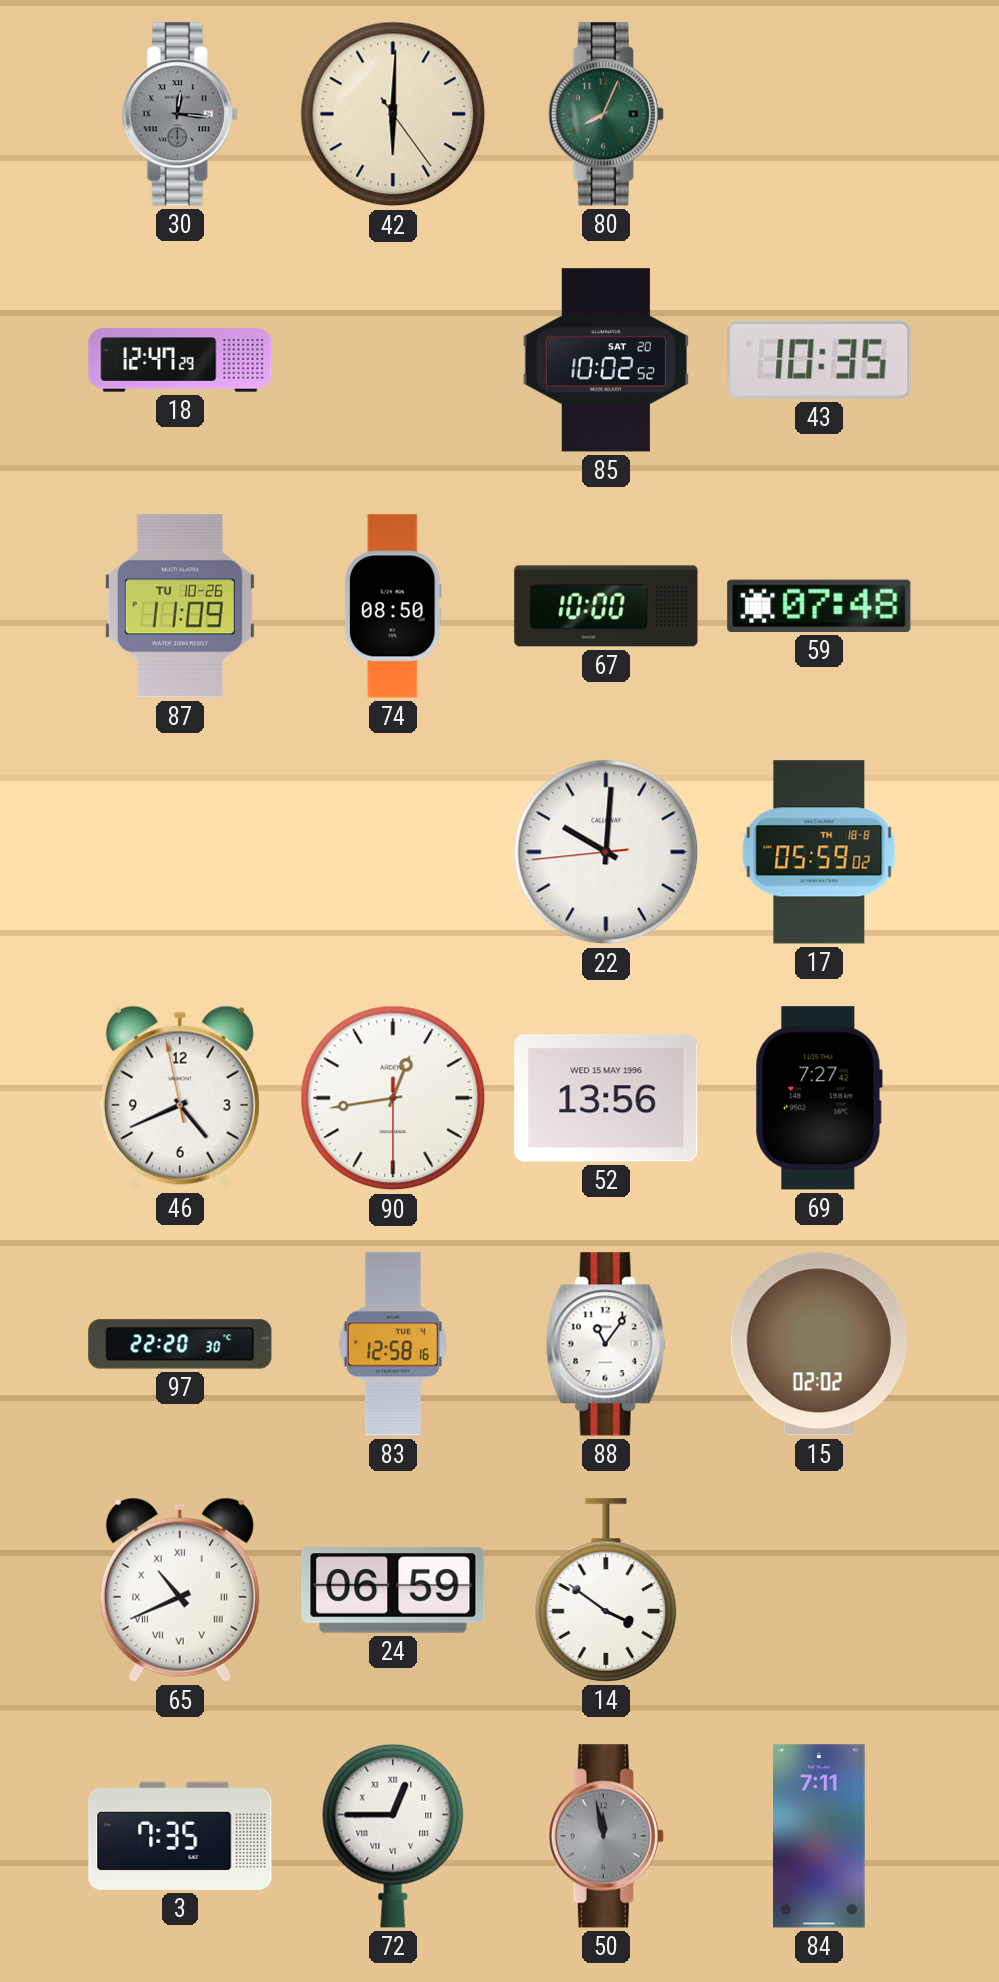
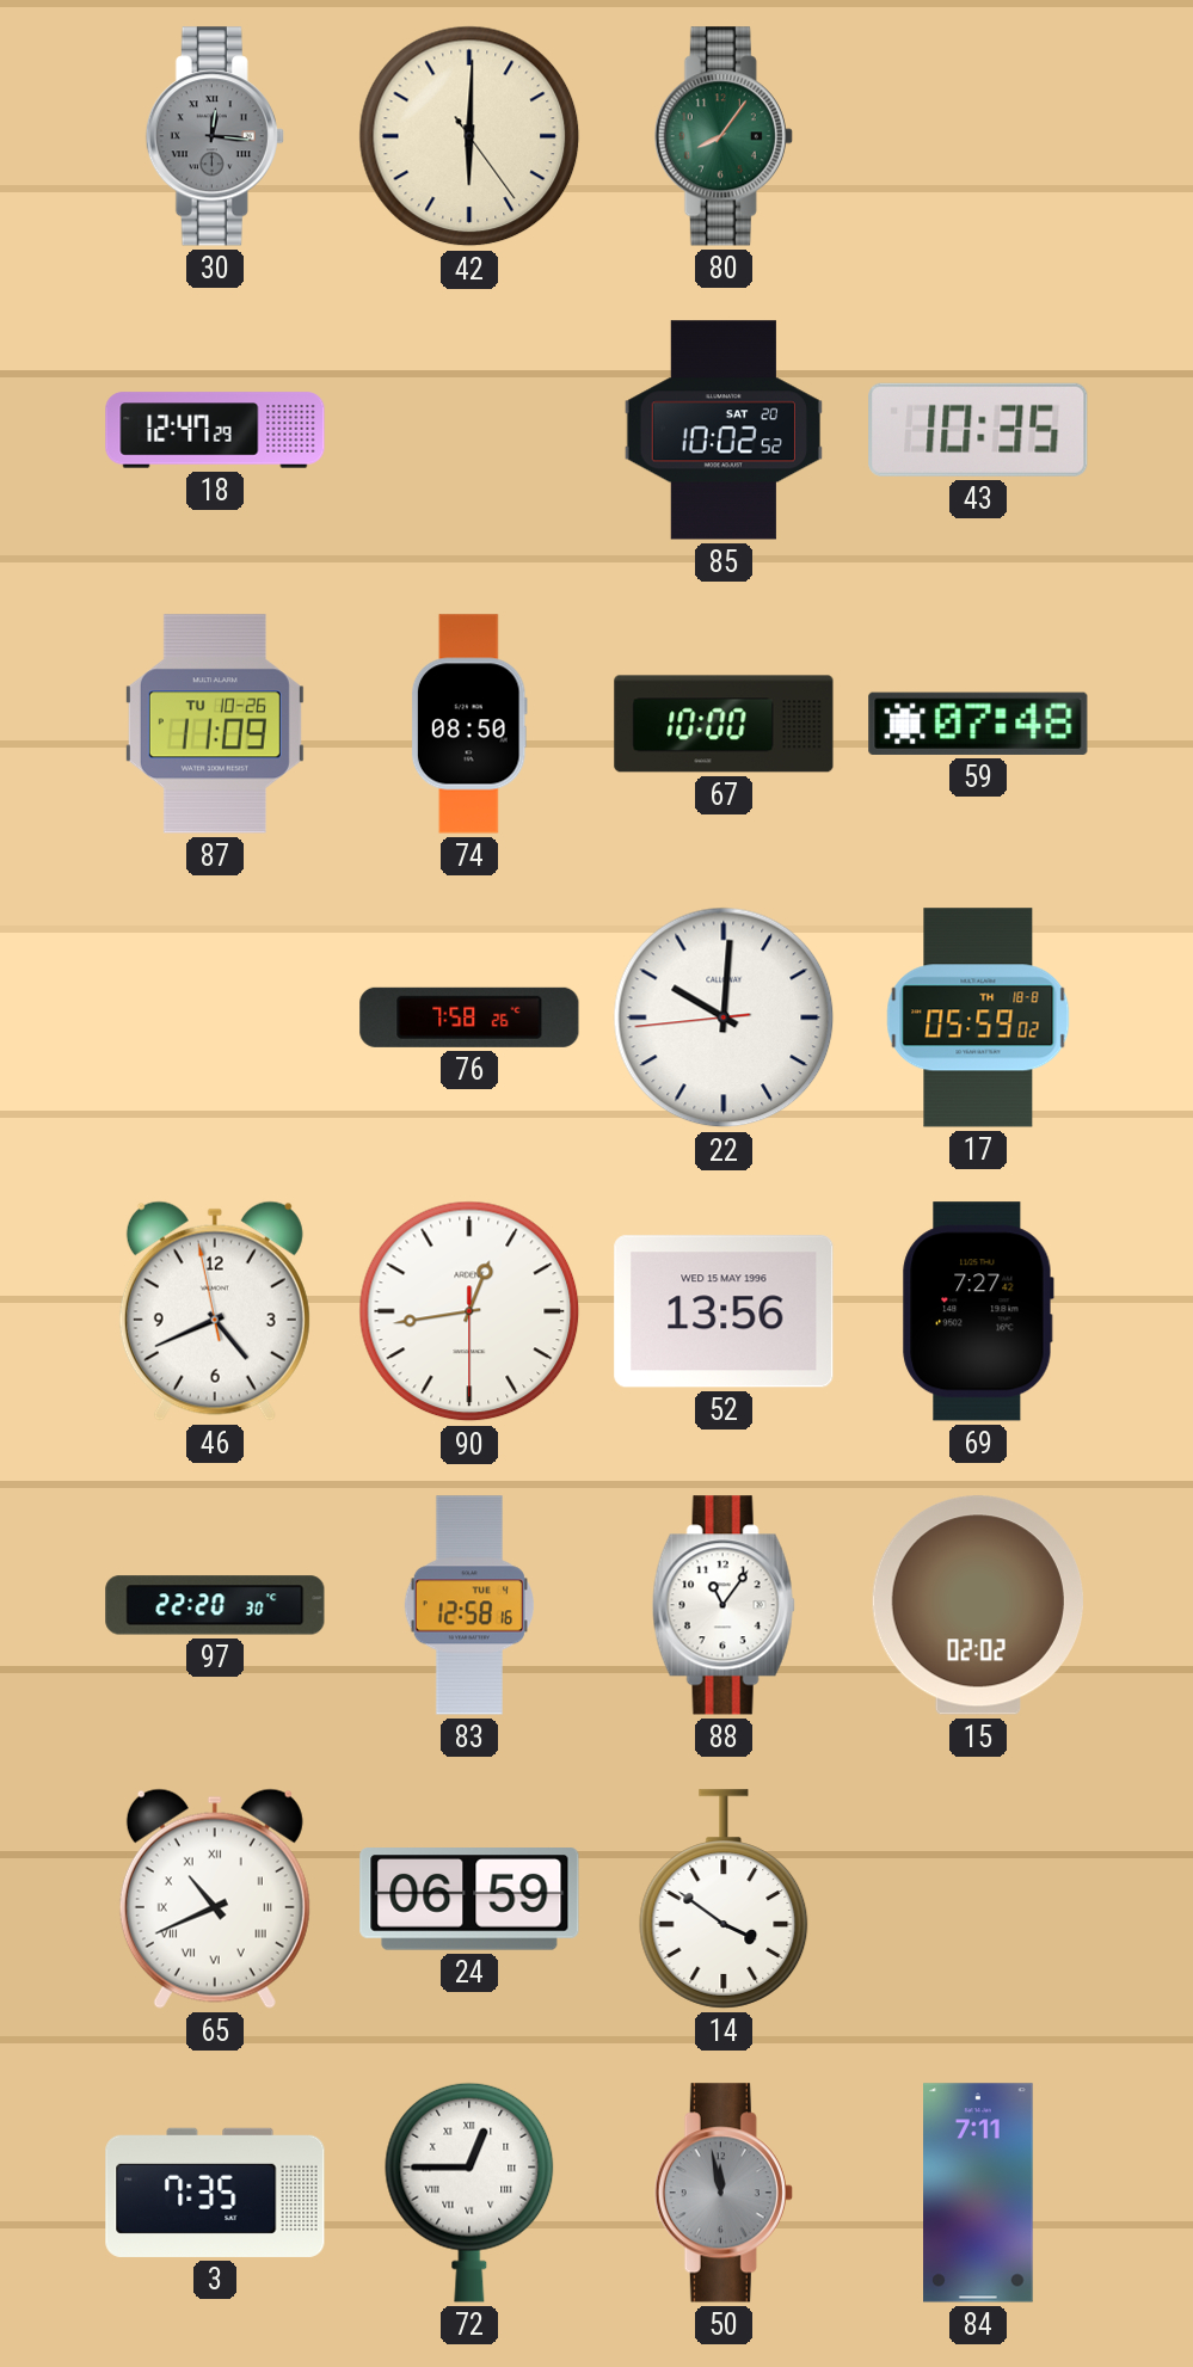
80: 8:04 -> 8:06 (724, 136)
76: none -> 7:58 (469, 1017)
